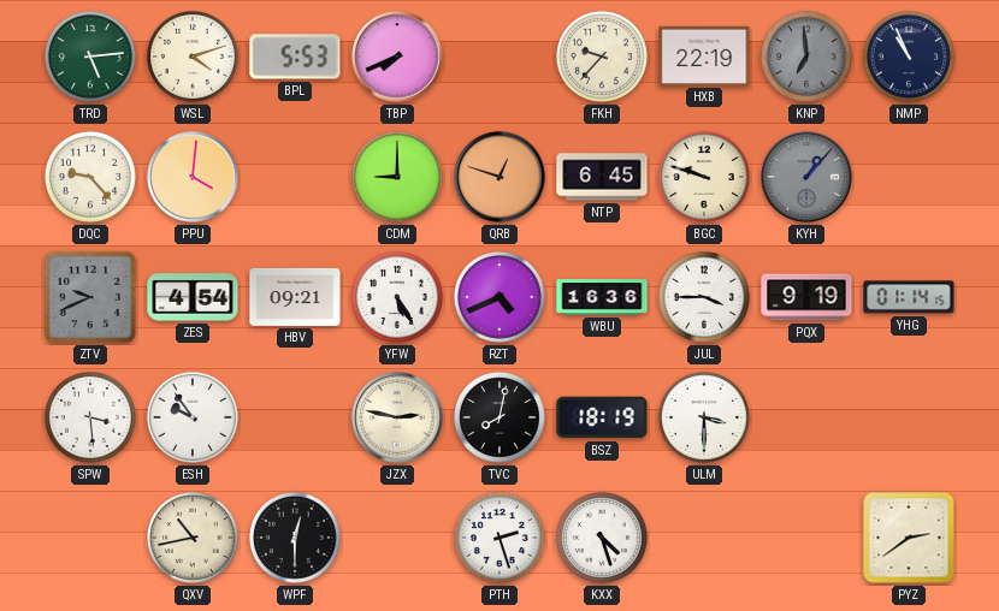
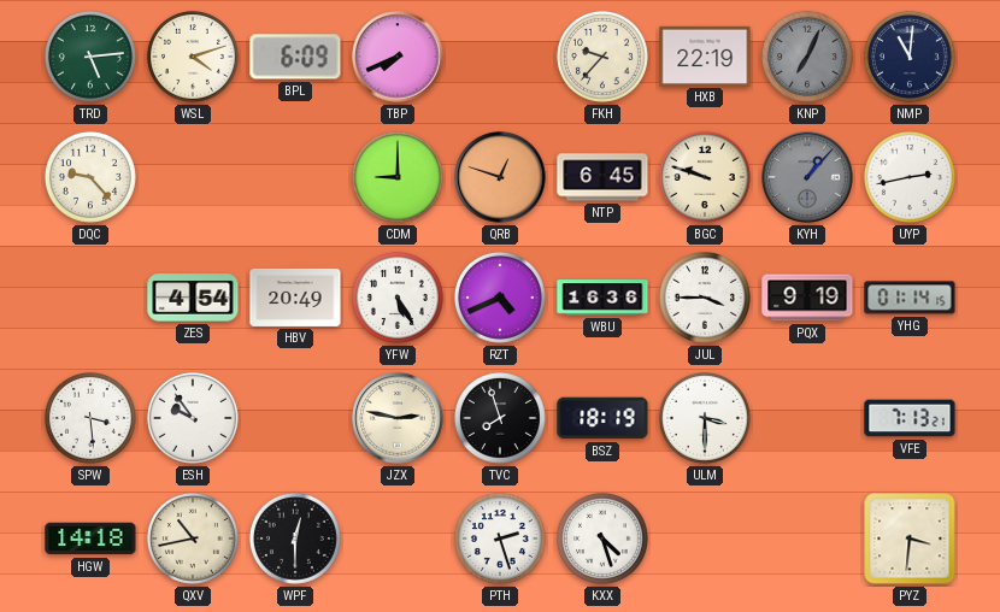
BPL: 5:53 -> 6:09 (295, 57)
KNP: 6:59 -> 7:04 (807, 57)
NMP: 10:56 -> 11:01 (910, 57)
PPU: 4:01 -> none (193, 177)
UYP: none -> 2:43 (910, 177)
ZTV: 9:41 -> none (90, 297)
HBV: 09:21 -> 20:49 (295, 298)
TVC: 8:02 -> 7:57 (500, 418)
VFE: none -> 7:13 (910, 418)
HGW: none -> 14:18 (90, 539)
PYZ: 2:39 -> 3:31 (910, 539)
